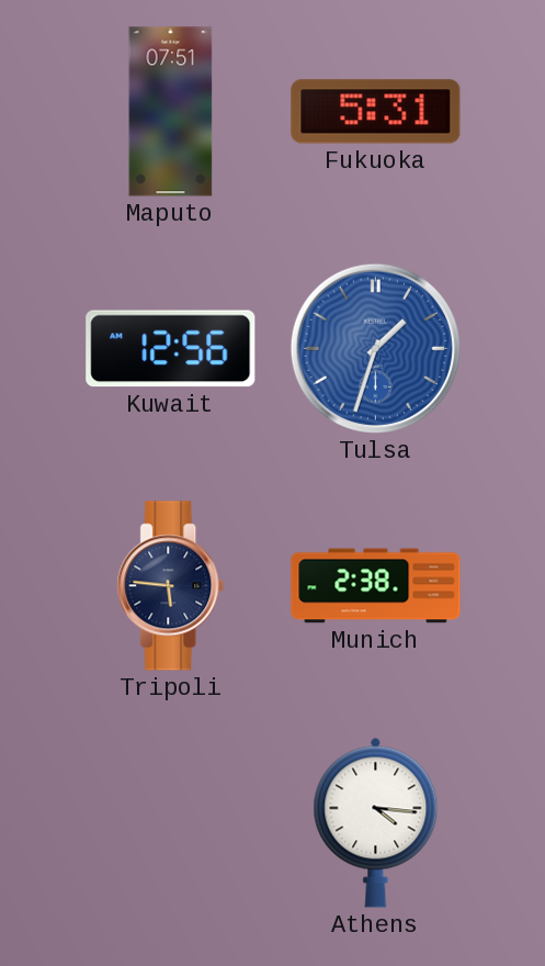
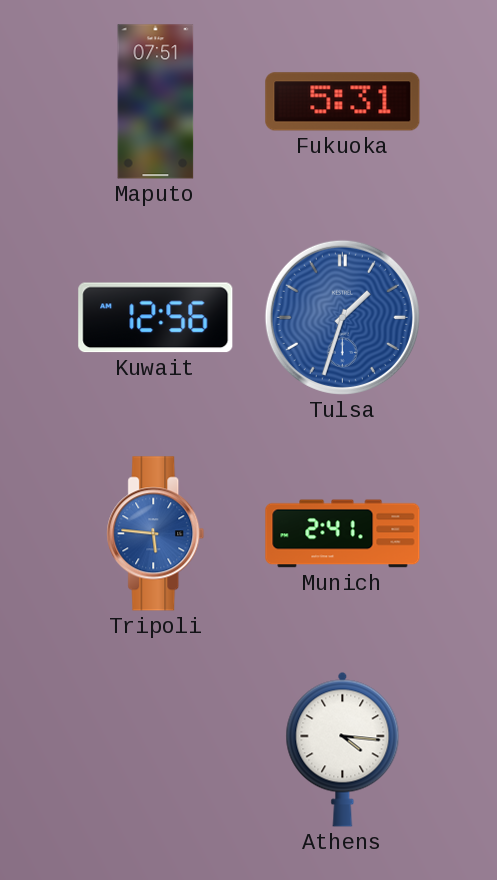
Tripoli dial: navy -> blue (156, 534)
Munich: 2:38 -> 2:41 (343, 534)
